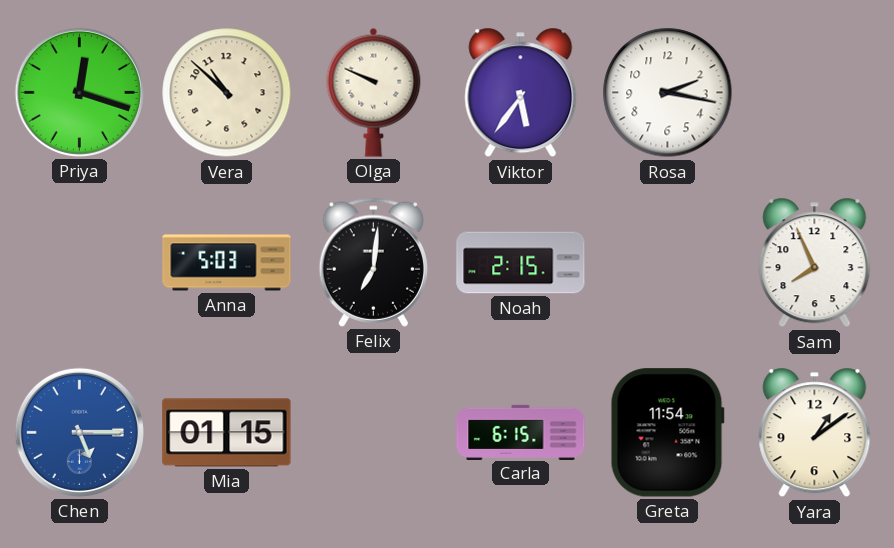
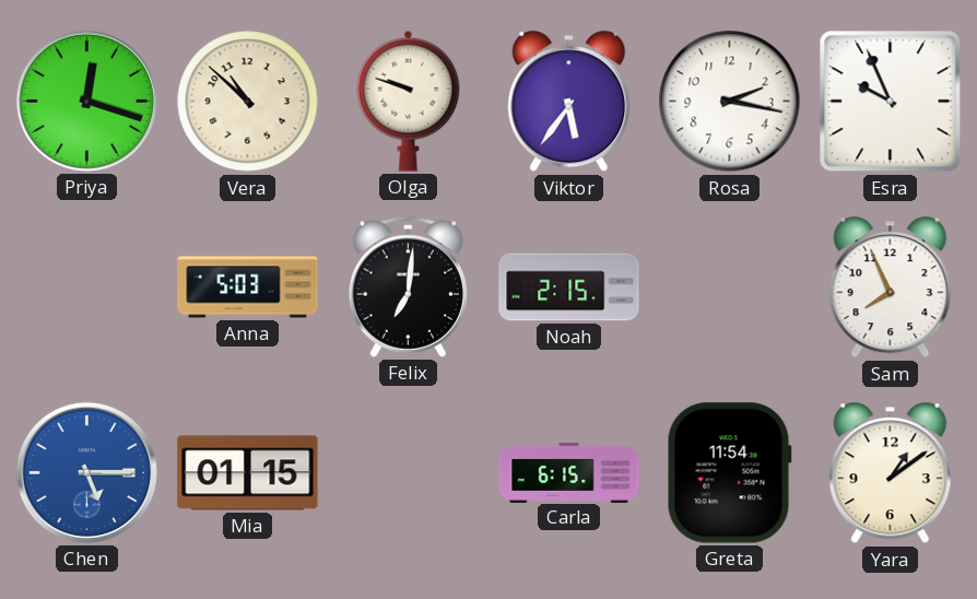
Olga: 9:49 -> 9:48 (409, 101)
Esra: none -> 9:56 (891, 102)
